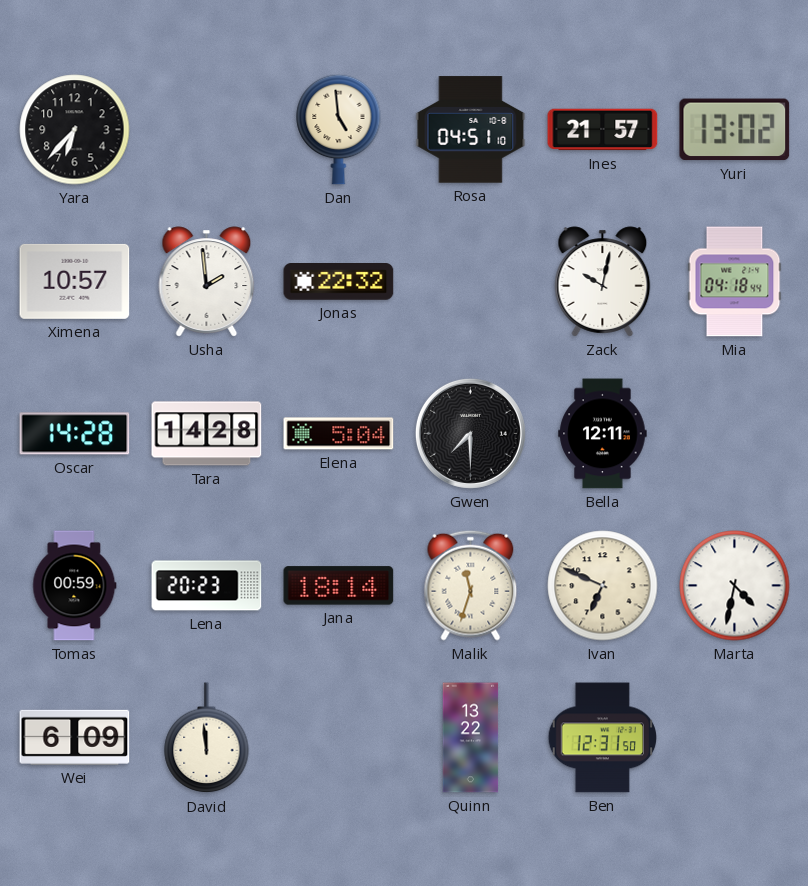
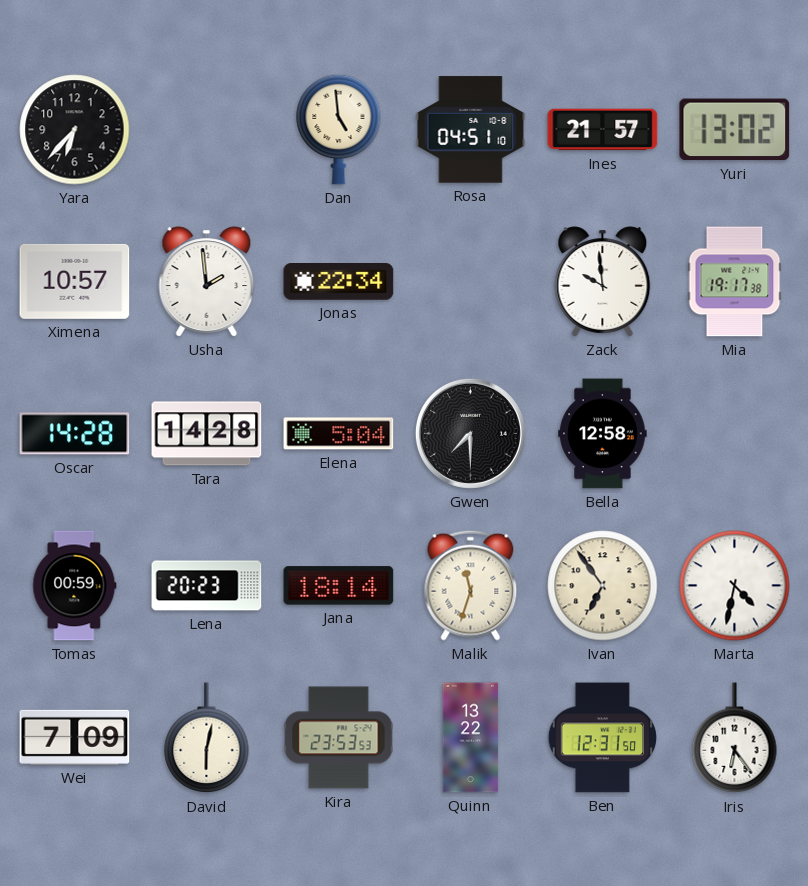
Jonas: 22:32 -> 22:34 (339, 282)
Zack: 10:02 -> 9:59 (603, 282)
Mia: 04:18 -> 19:17 (735, 282)
Bella: 12:11 -> 12:58 (603, 434)
Ivan: 6:49 -> 6:54 (603, 586)
Wei: 6:09 -> 7:09 (75, 737)
David: 11:59 -> 6:02 (207, 738)
Kira: none -> 23:53 (339, 738)
Iris: none -> 6:24 (735, 738)
